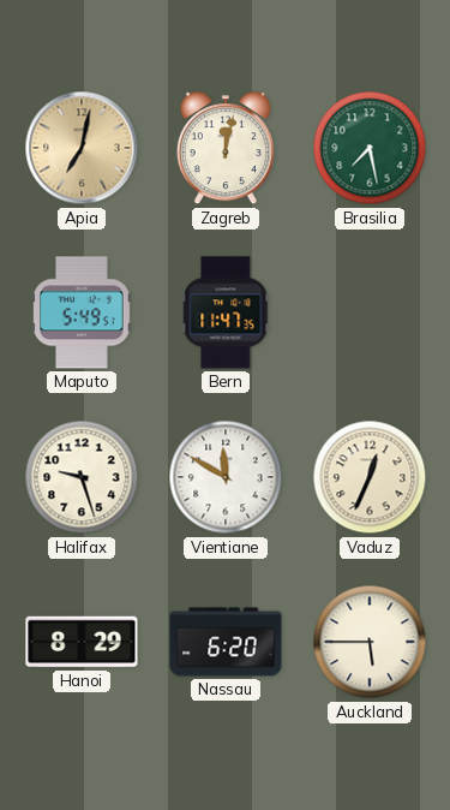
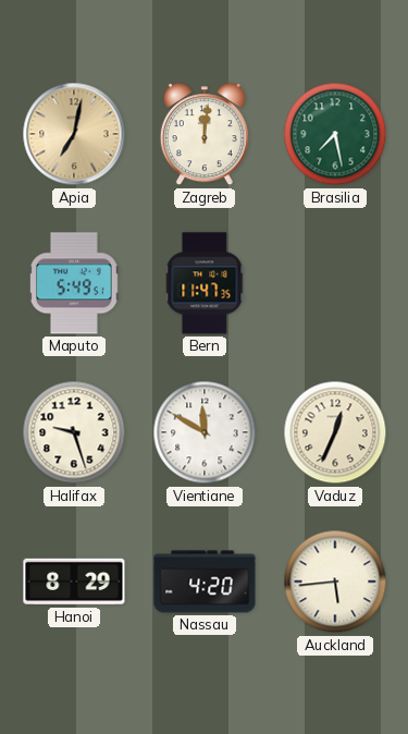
Zagreb: 12:02 -> 12:01 (205, 135)
Nassau: 6:20 -> 4:20 (205, 582)
Auckland: 5:45 -> 5:44 (335, 582)
